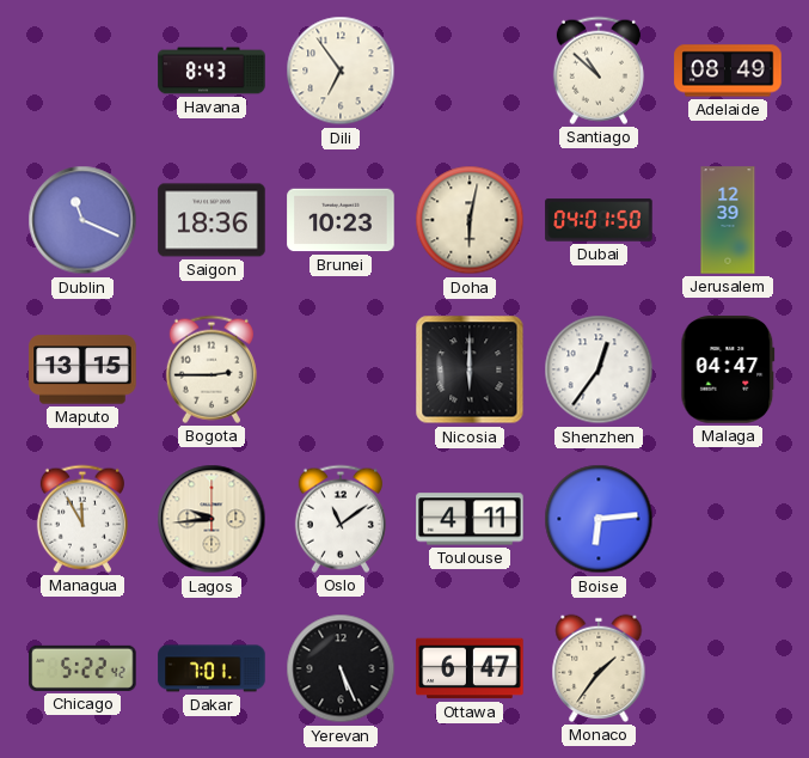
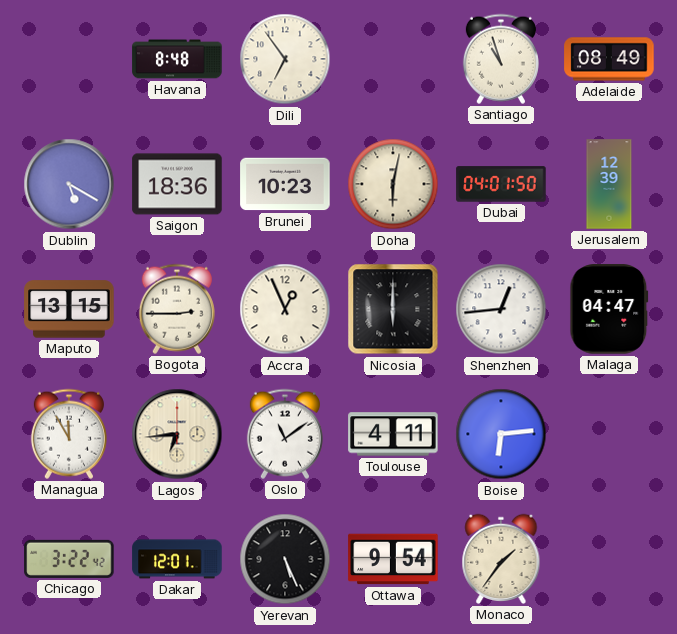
Havana: 8:43 -> 8:48 (177, 59)
Santiago: 10:52 -> 10:57 (501, 59)
Dublin: 11:19 -> 5:20 (69, 184)
Accra: none -> 12:56 (285, 309)
Shenzhen: 12:36 -> 12:44 (501, 309)
Lagos: 9:44 -> 6:44 (177, 434)
Chicago: 5:22 -> 3:22 (69, 559)
Dakar: 7:01 -> 12:01 (177, 559)
Ottawa: 6:47 -> 9:54 (393, 559)
